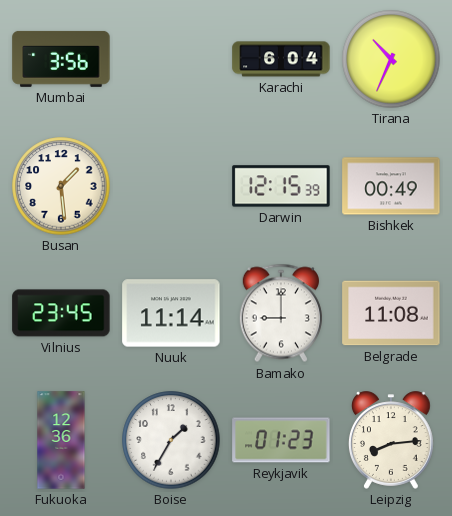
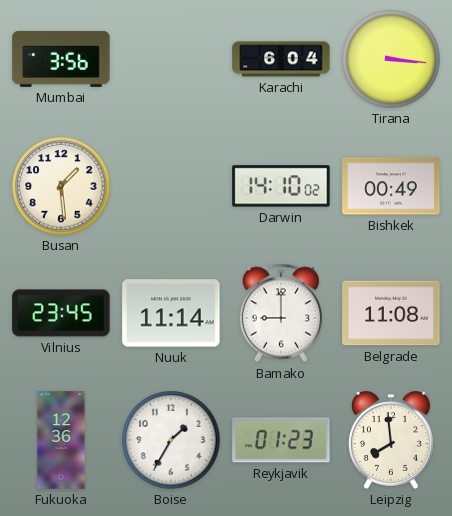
Tirana: 10:34 -> 3:16 (391, 59)
Darwin: 12:15 -> 14:10 (281, 186)
Leipzig: 8:14 -> 7:59 (391, 440)
